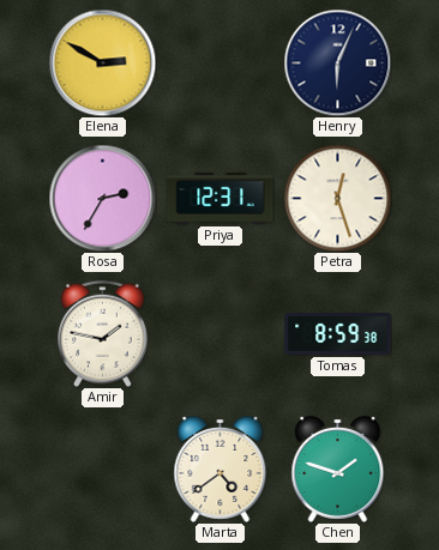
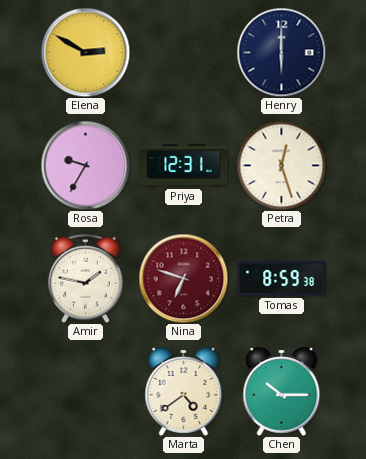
Henry: 6:04 -> 6:00 (281, 52)
Rosa: 2:35 -> 9:35 (85, 165)
Nina: none -> 6:48 (183, 278)
Chen: 1:48 -> 10:15 (282, 391)
